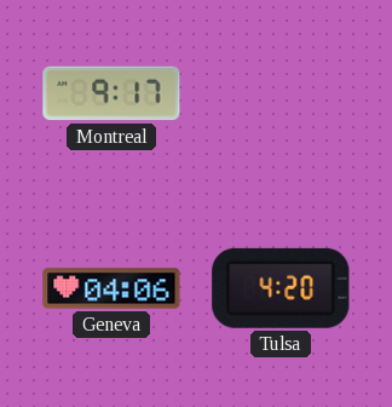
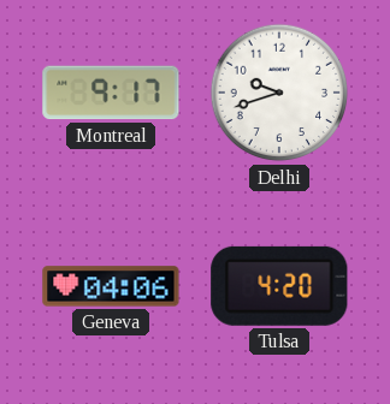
Delhi: none -> 9:42 (279, 93)
